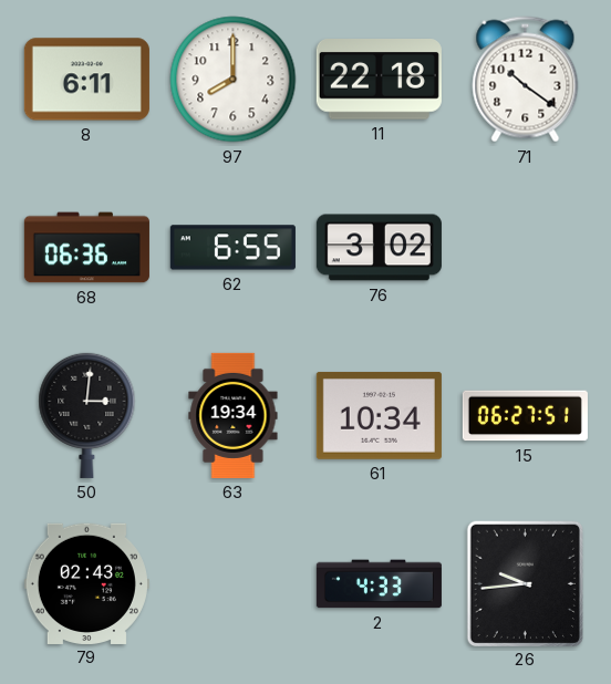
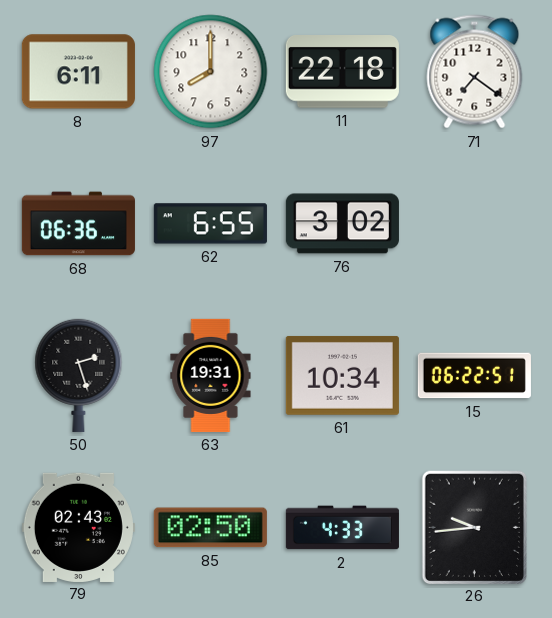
71: 10:21 -> 7:21 (475, 72)
50: 3:01 -> 2:27 (79, 375)
63: 19:34 -> 19:31 (211, 375)
15: 06:27 -> 06:22 (474, 376)
85: none -> 02:50 (210, 528)
